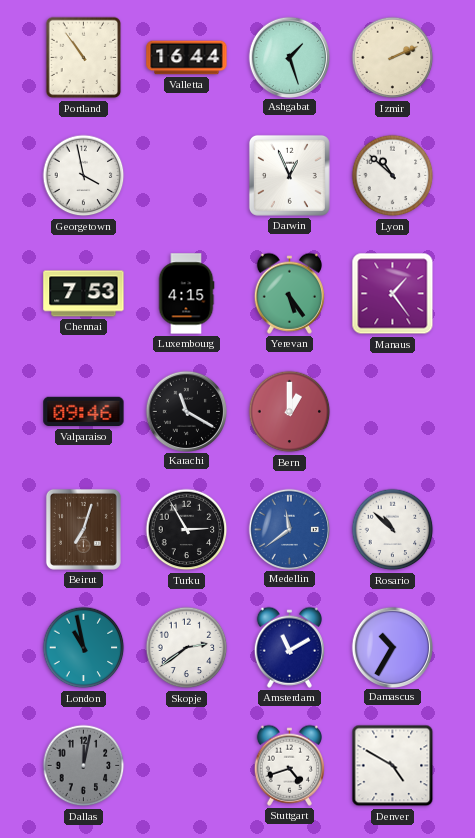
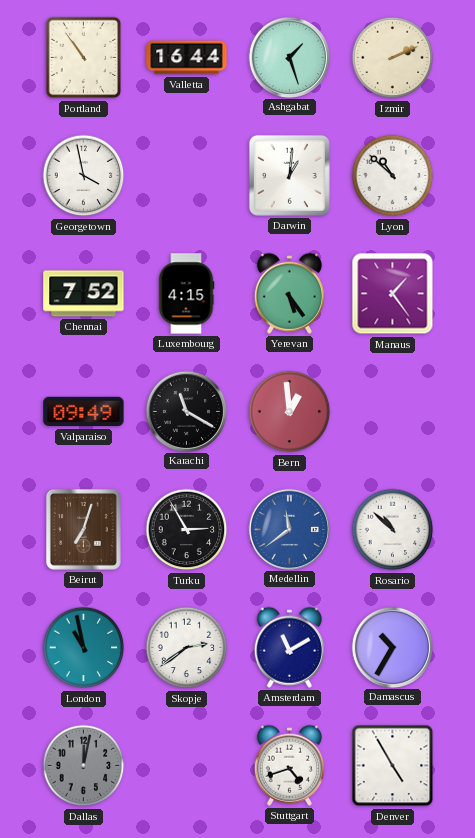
Darwin: 12:56 -> 1:01 (289, 175)
Chennai: 7:53 -> 7:52 (84, 294)
Valparaiso: 09:46 -> 09:49 (84, 412)
Bern: 1:00 -> 12:59 (290, 412)
Denver: 4:50 -> 4:55 (393, 766)
